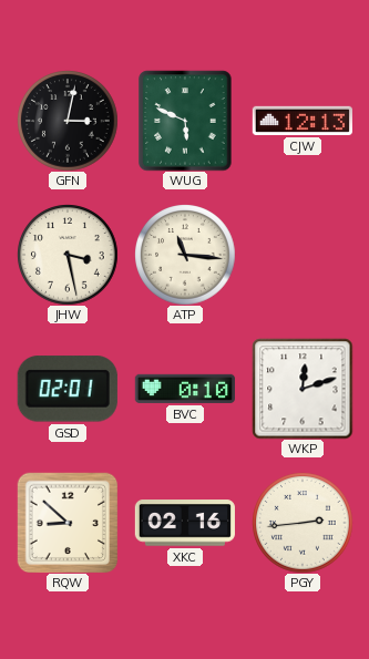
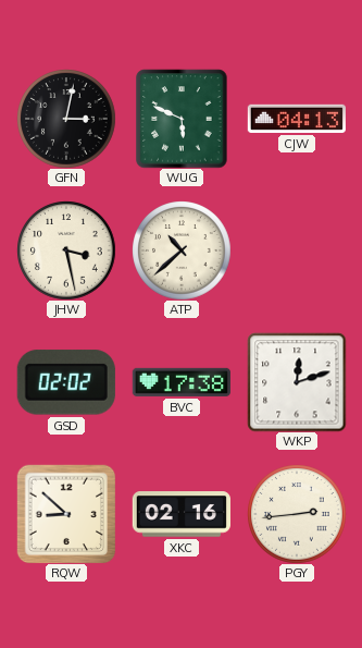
CJW: 12:13 -> 04:13 (297, 119)
ATP: 11:16 -> 10:38 (182, 250)
GSD: 02:01 -> 02:02 (66, 382)
BVC: 0:10 -> 17:38 (182, 382)
